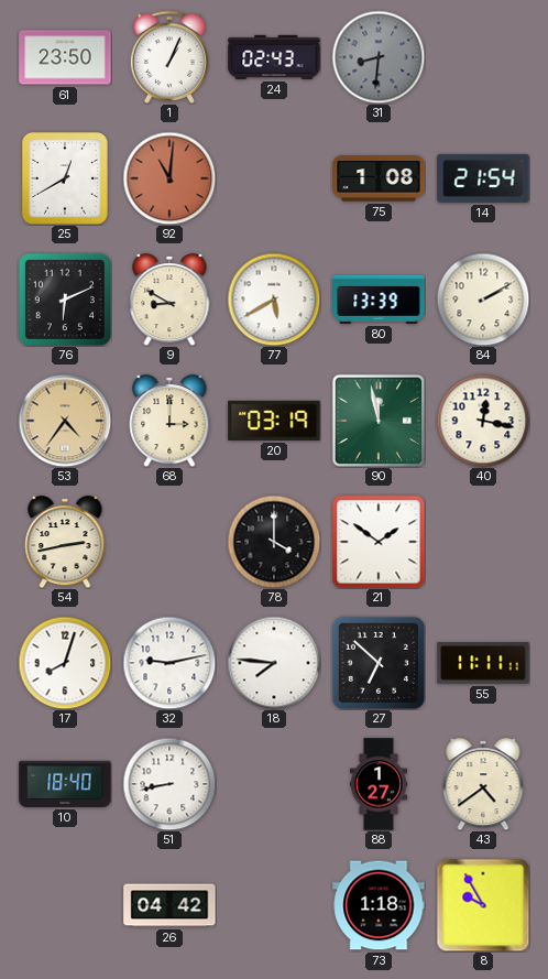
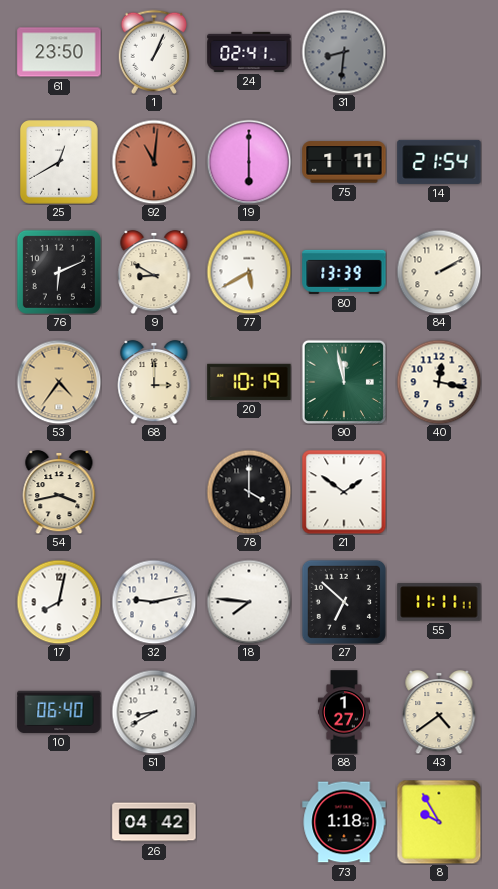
24: 02:43 -> 02:41 (249, 52)
19: none -> 6:00 (249, 162)
75: 1:08 -> 1:11 (344, 162)
20: 03:19 -> 10:19 (249, 382)
54: 2:43 -> 3:43 (59, 492)
17: 8:03 -> 8:02 (59, 602)
10: 18:40 -> 06:40 (59, 712)
51: 8:43 -> 8:40 (154, 712)
